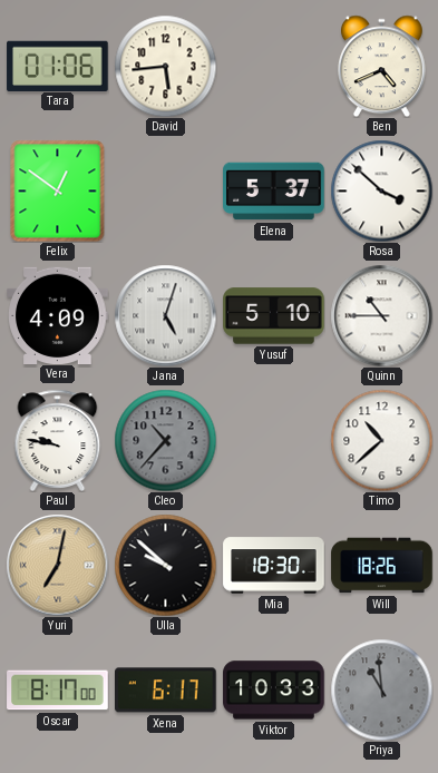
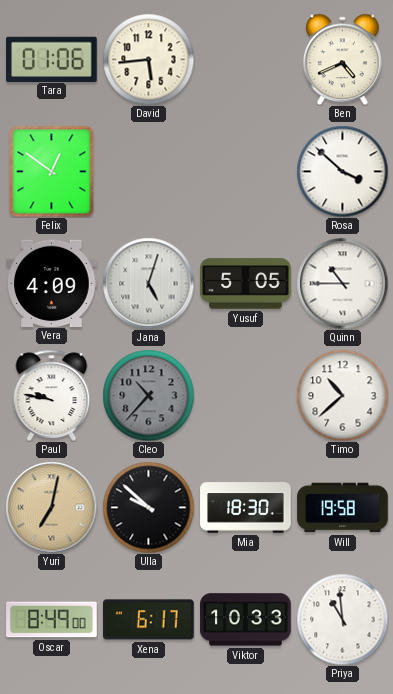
Elena: 5:37 -> none (274, 192)
Yusuf: 5:10 -> 5:05 (246, 284)
Will: 18:26 -> 19:58 (343, 508)
Oscar: 8:17 -> 8:49 (52, 620)
Priya dial: grey -> white (342, 619)
